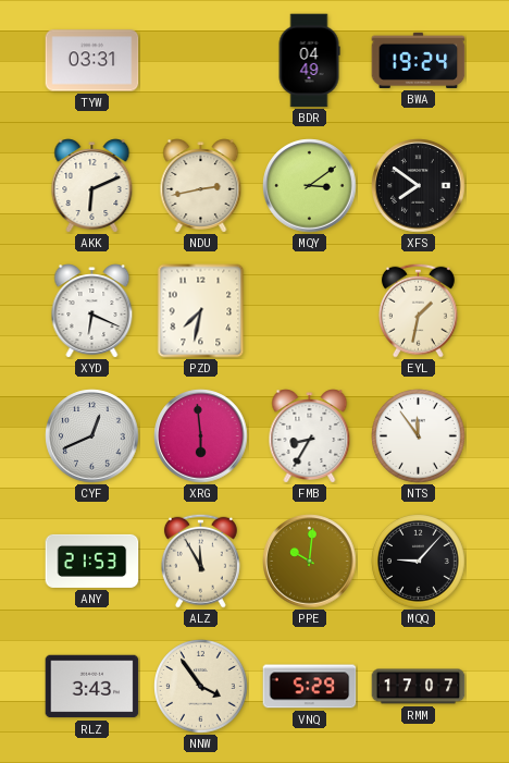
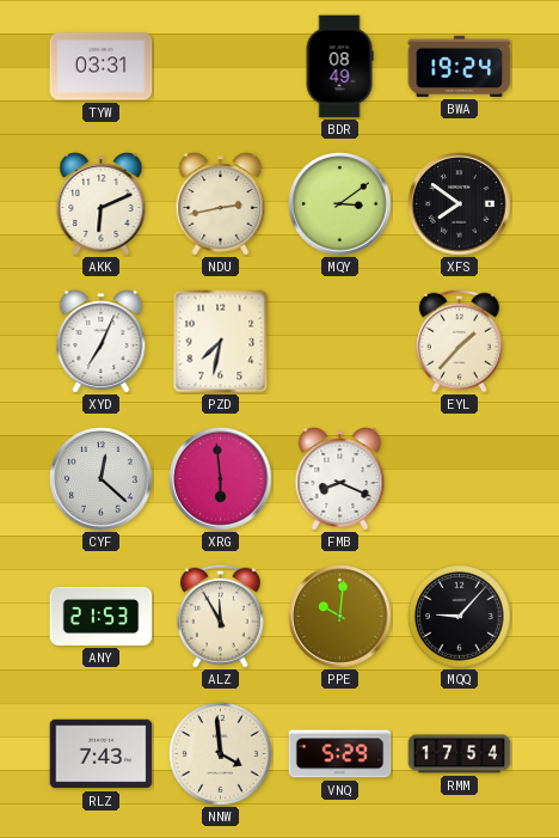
BDR: 04:49 -> 08:49 (339, 67)
XYD: 6:19 -> 7:04 (102, 342)
EYL: 1:32 -> 1:37 (459, 341)
CYF: 12:41 -> 12:22 (102, 479)
FMB: 8:35 -> 8:19 (340, 479)
NTS: 11:54 -> none (419, 436)
RLZ: 3:43 -> 7:43 (102, 754)
NNW: 3:54 -> 3:59 (221, 754)
RMM: 17:07 -> 17:54 (460, 754)
